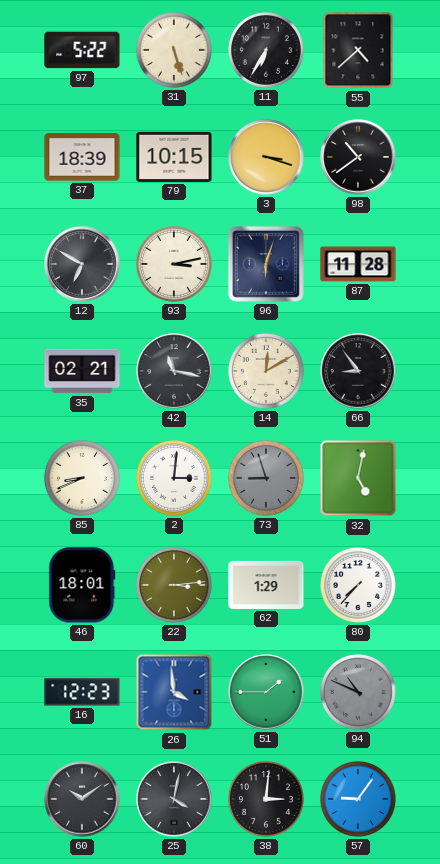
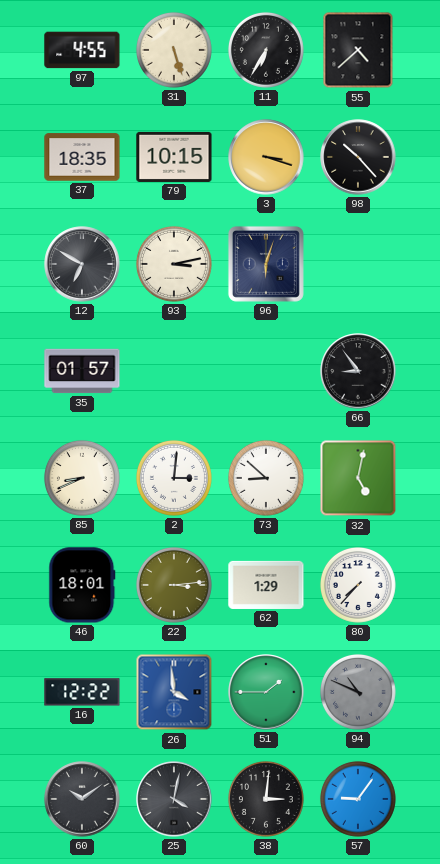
97: 5:22 -> 4:55 (82, 50)
37: 18:39 -> 18:35 (82, 157)
98: 10:39 -> 10:23 (358, 157)
87: 11:28 -> none (358, 264)
35: 02:21 -> 01:57 (82, 371)
42: 11:17 -> none (174, 371)
14: 12:10 -> none (266, 371)
73: 8:57 -> 8:52 (266, 478)
73 dial: grey -> white (266, 478)
16: 12:23 -> 12:22 (82, 692)
